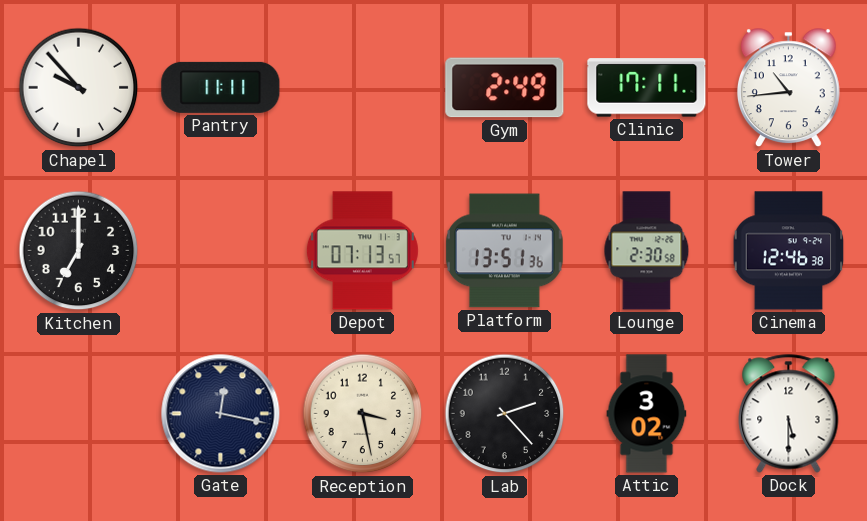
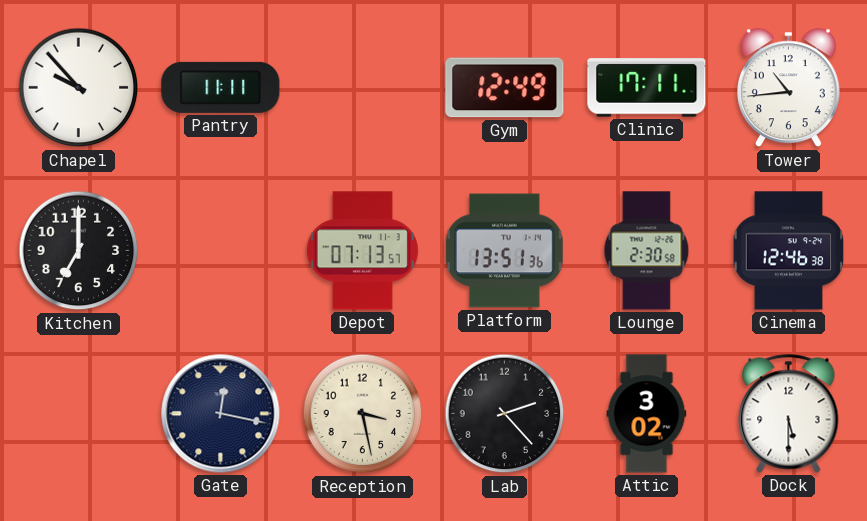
Gym: 2:49 -> 12:49 (505, 88)
